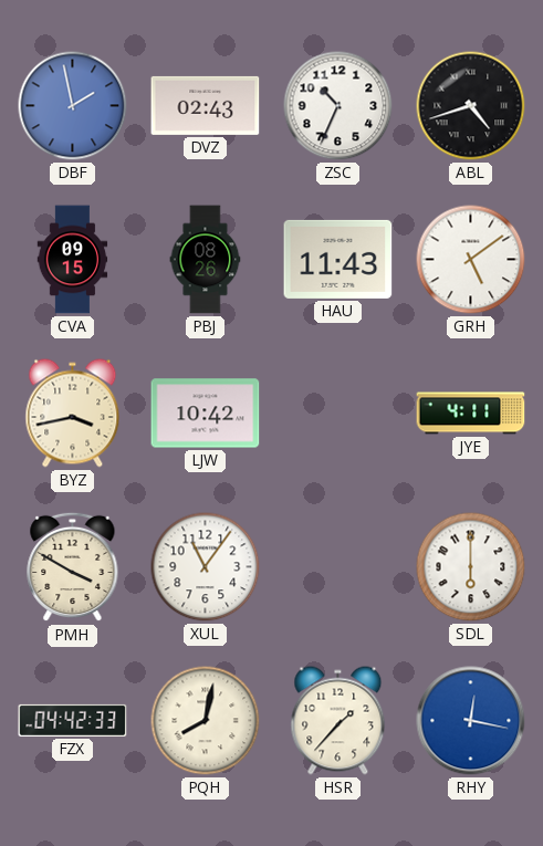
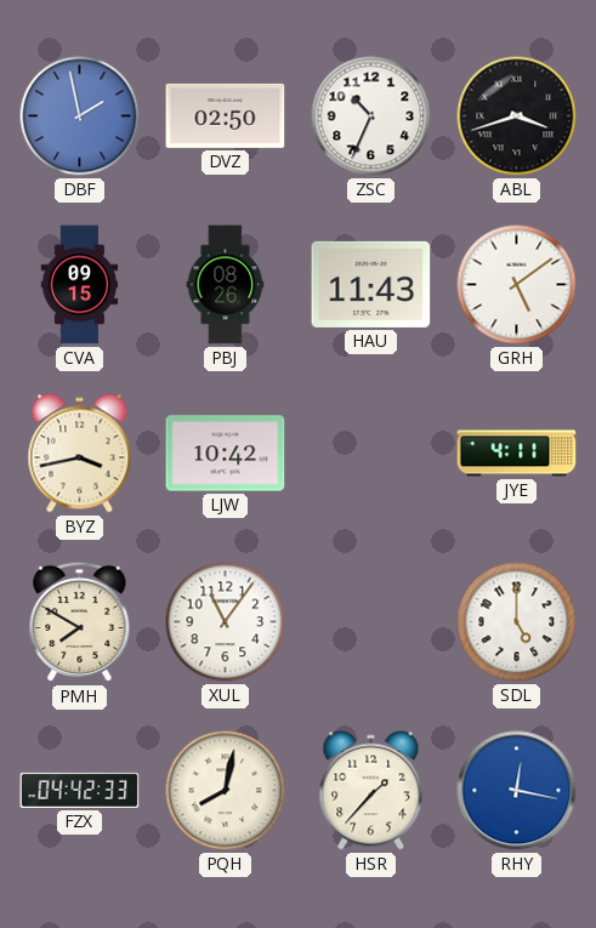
DVZ: 02:43 -> 02:50 (226, 115)
ABL: 4:42 -> 3:42 (517, 116)
PMH: 3:50 -> 7:50 (80, 622)
SDL: 6:00 -> 5:00 (517, 622)
